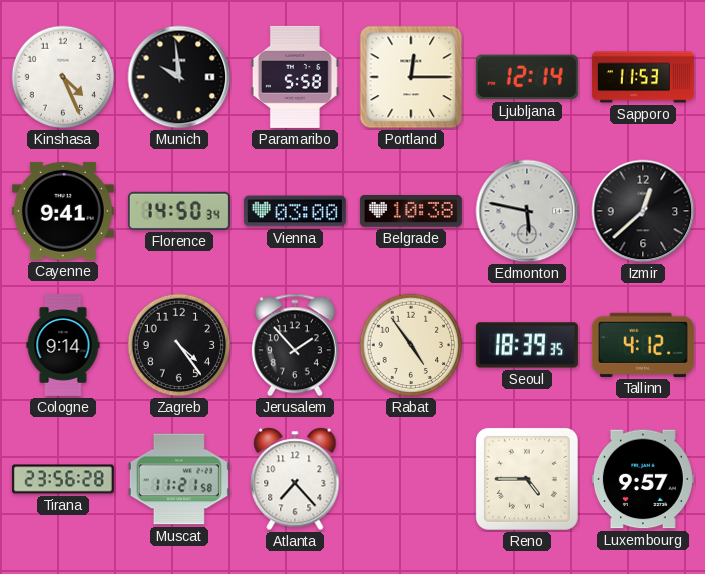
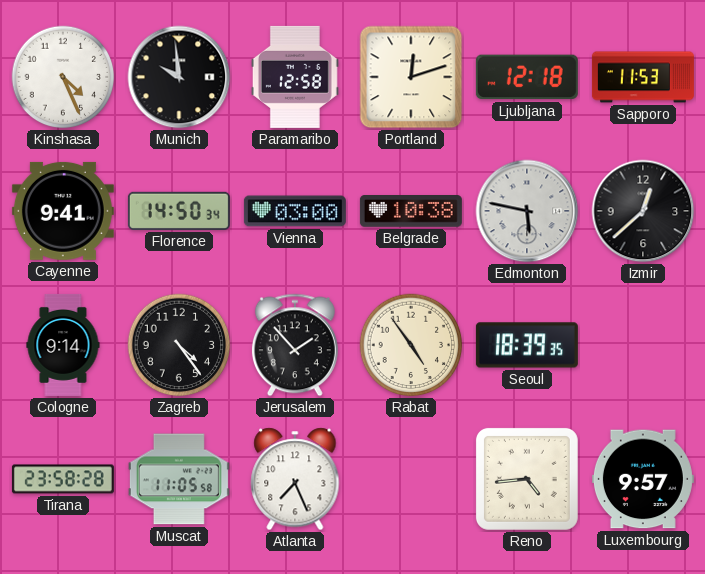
Paramaribo: 5:58 -> 12:58 (295, 77)
Portland: 12:15 -> 12:12 (411, 77)
Ljubljana: 12:14 -> 12:18 (527, 77)
Tallinn: 4:12 -> none (643, 345)
Tirana: 23:56 -> 23:58 (63, 479)
Muscat: 11:21 -> 11:05 (179, 479)
Atlanta: 7:23 -> 7:26 (295, 479)
Reno: 4:45 -> 4:44 (527, 479)
